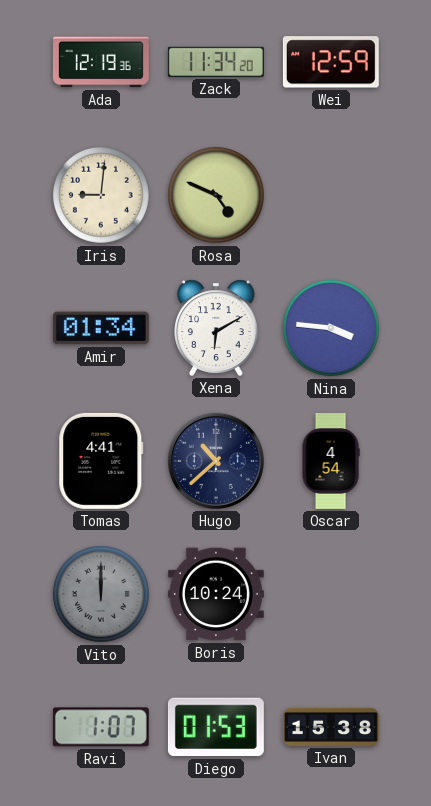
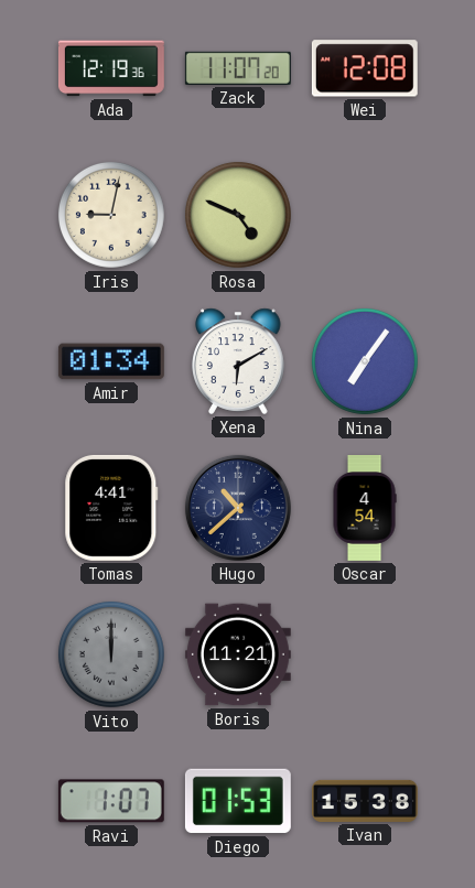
Zack: 11:34 -> 11:07 (238, 68)
Wei: 12:59 -> 12:08 (365, 68)
Iris: 9:01 -> 9:02 (111, 215)
Nina: 3:46 -> 7:06 (365, 361)
Boris: 10:24 -> 11:21 (238, 654)
